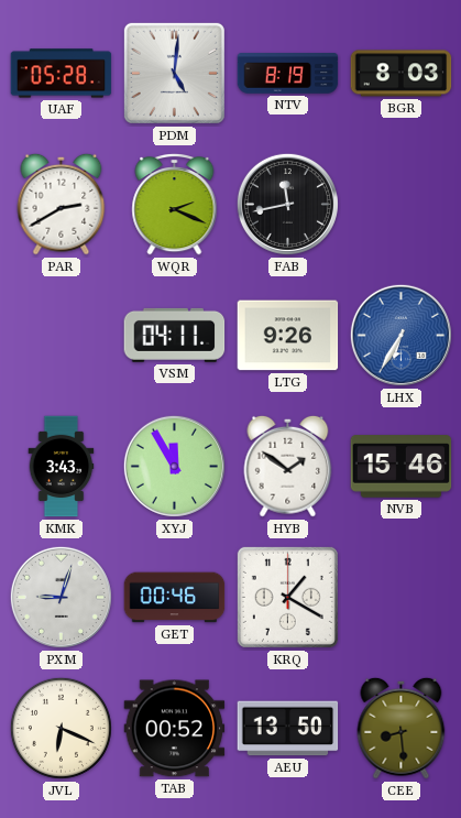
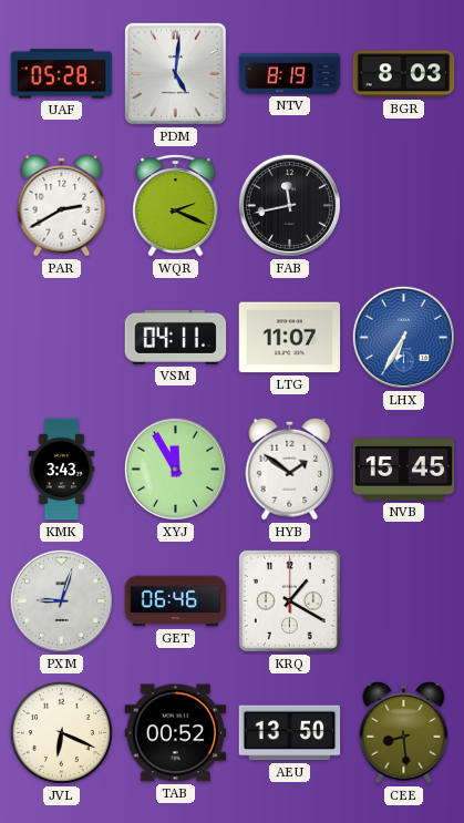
LTG: 9:26 -> 11:07 (290, 338)
NVB: 15:46 -> 15:45 (404, 470)
GET: 00:46 -> 06:46 (176, 601)
